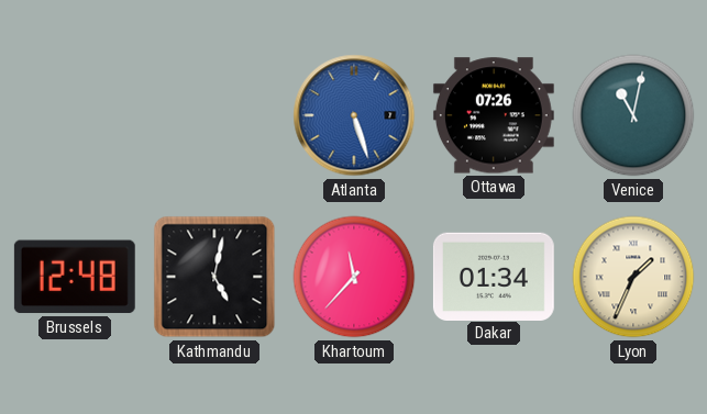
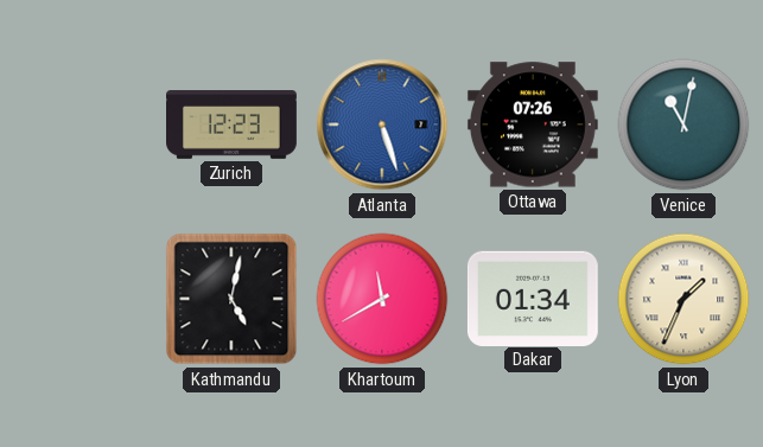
Zurich: none -> 12:23 (233, 126)
Brussels: 12:48 -> none (75, 277)
Khartoum: 11:37 -> 11:40 (382, 299)
